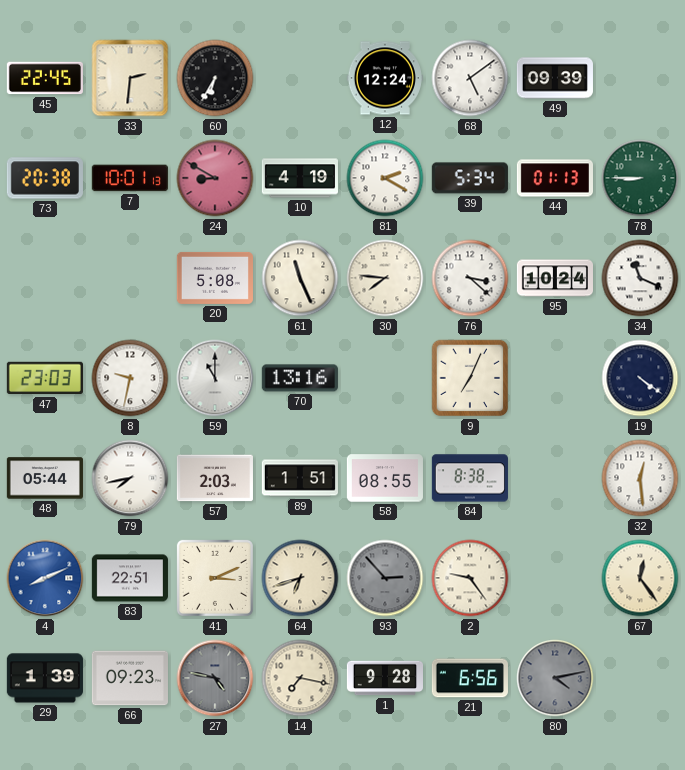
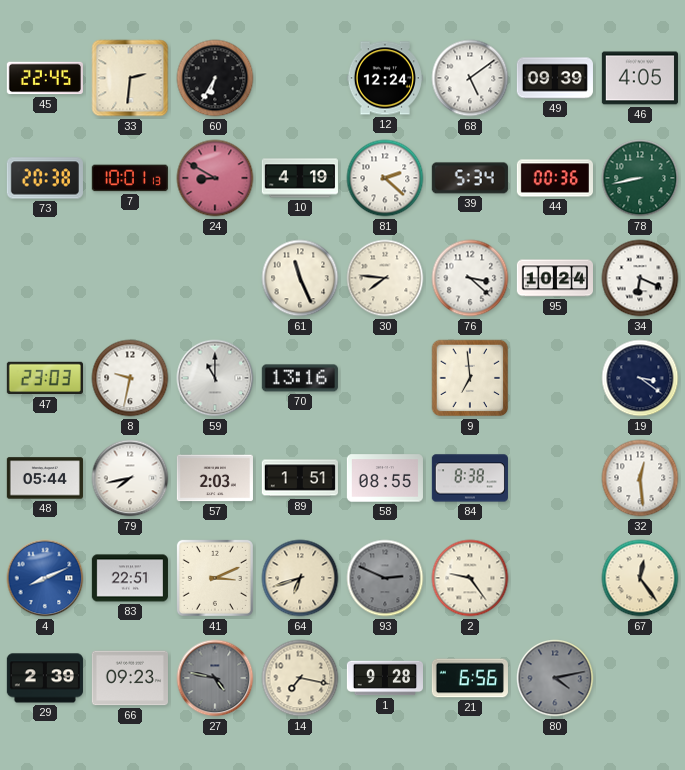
46: none -> 4:05 (640, 78)
81: 2:20 -> 2:22 (385, 178)
44: 01:13 -> 00:36 (554, 178)
78: 8:45 -> 8:43 (640, 178)
20: 5:08 -> none (215, 278)
34: 11:19 -> 6:19 (640, 278)
9: 7:04 -> 6:59 (470, 378)
19: 4:21 -> 3:21 (640, 378)
93: 2:53 -> 2:49 (385, 578)
29: 1:39 -> 2:39 (45, 678)
